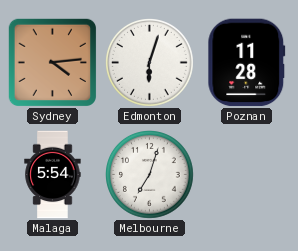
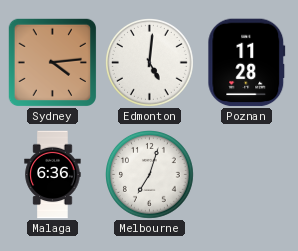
Edmonton: 6:03 -> 5:01 (150, 63)
Malaga: 5:54 -> 6:36 (53, 175)
